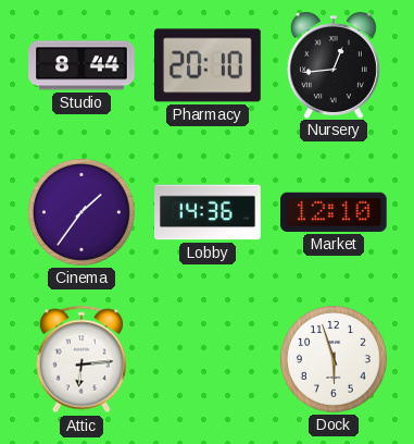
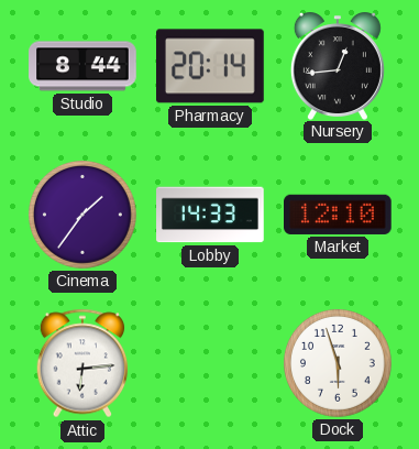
Pharmacy: 20:10 -> 20:14 (211, 66)
Lobby: 14:36 -> 14:33 (210, 215)
